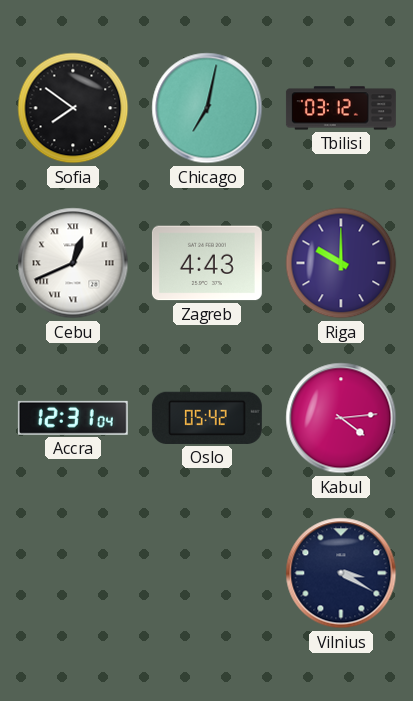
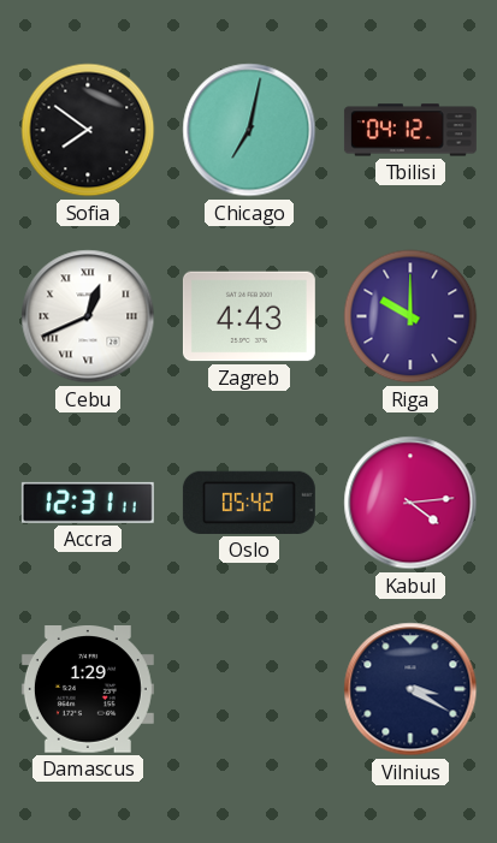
Tbilisi: 03:12 -> 04:12 (410, 130)
Accra: 12:31:04 -> 12:31:11 (88, 503)
Damascus: none -> 1:29 (88, 689)
